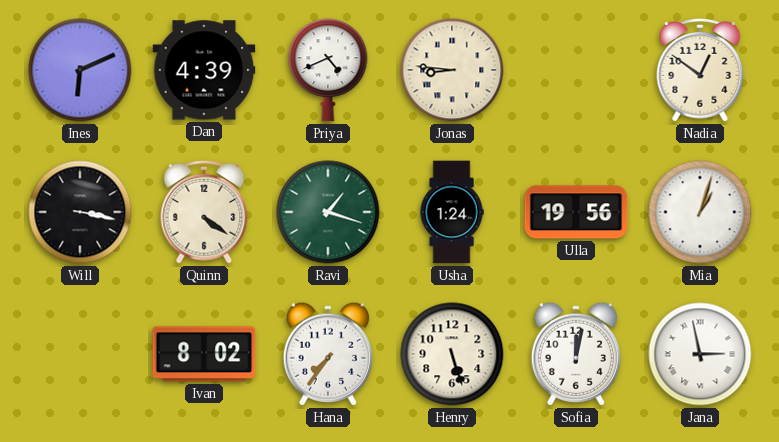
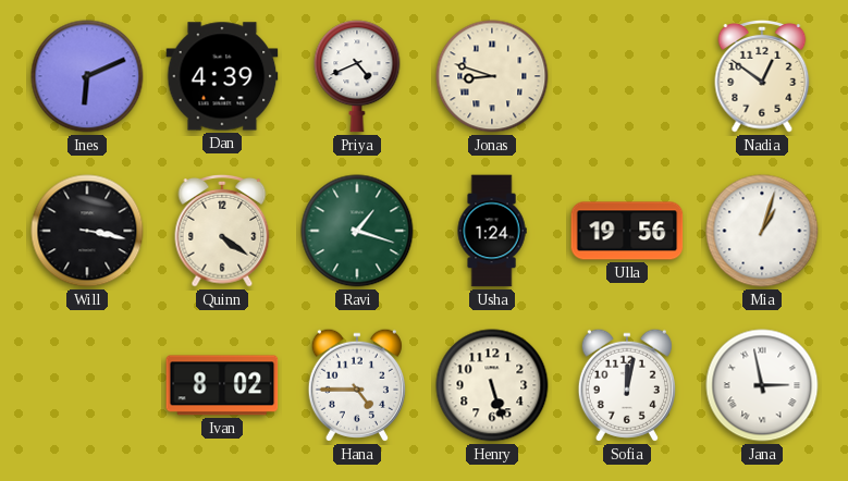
Jonas: 8:46 -> 8:48 (492, 76)
Hana: 7:36 -> 4:45 (357, 385)
